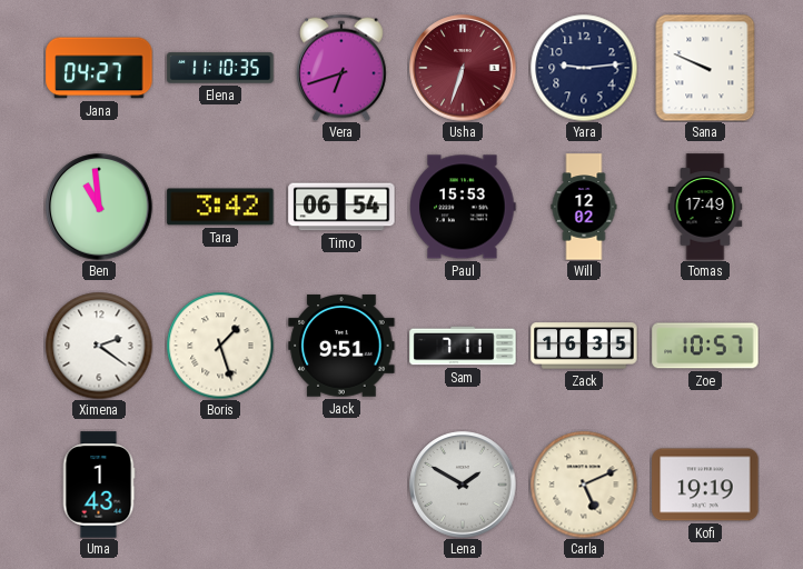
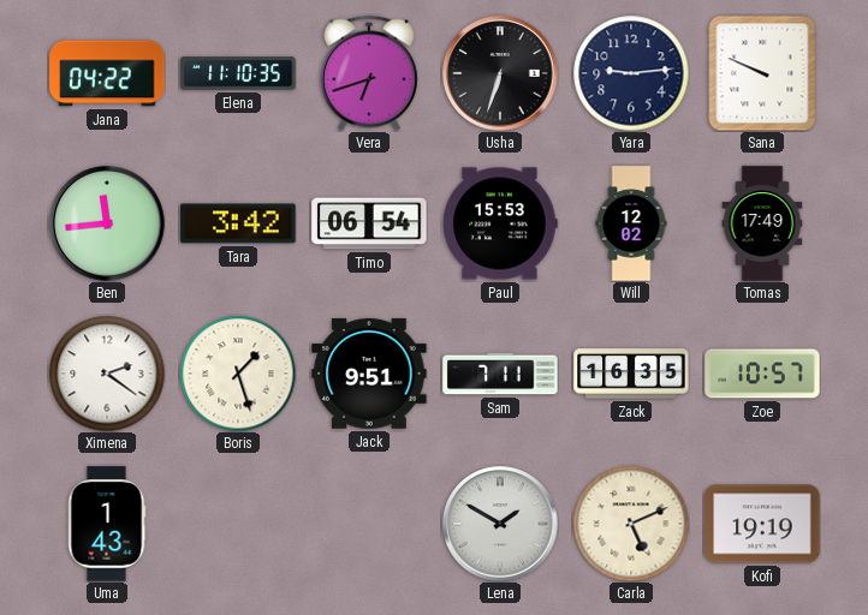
Jana: 04:27 -> 04:22 (107, 73)
Usha dial: burgundy -> black (500, 73)
Ben: 10:59 -> 11:44 (107, 223)
